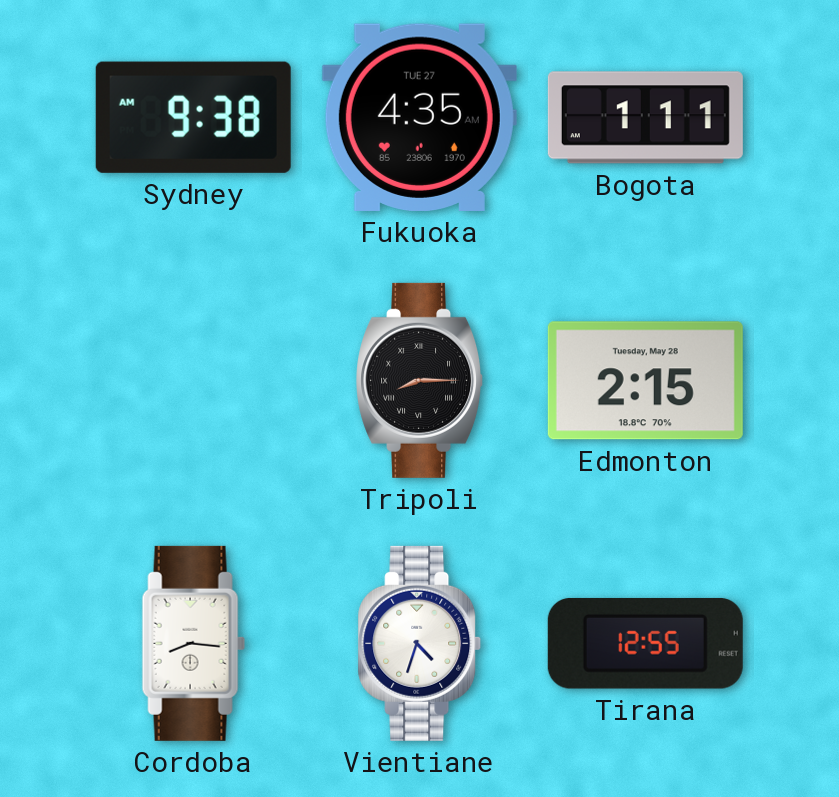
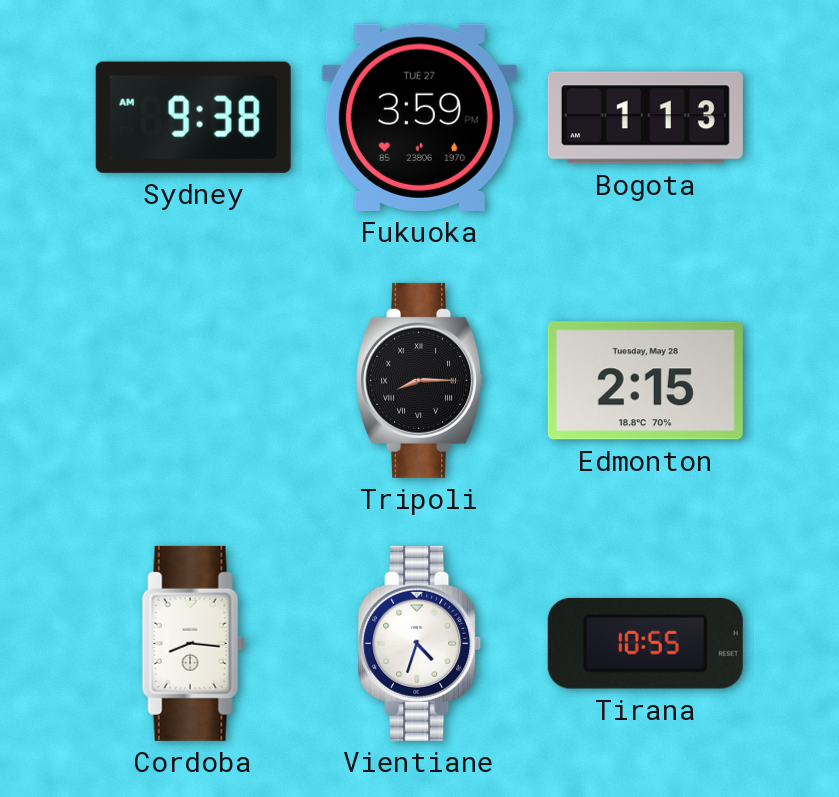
Fukuoka: 4:35 -> 3:59 (419, 117)
Bogota: 1:11 -> 1:13 (645, 118)
Tirana: 12:55 -> 10:55 (645, 643)
